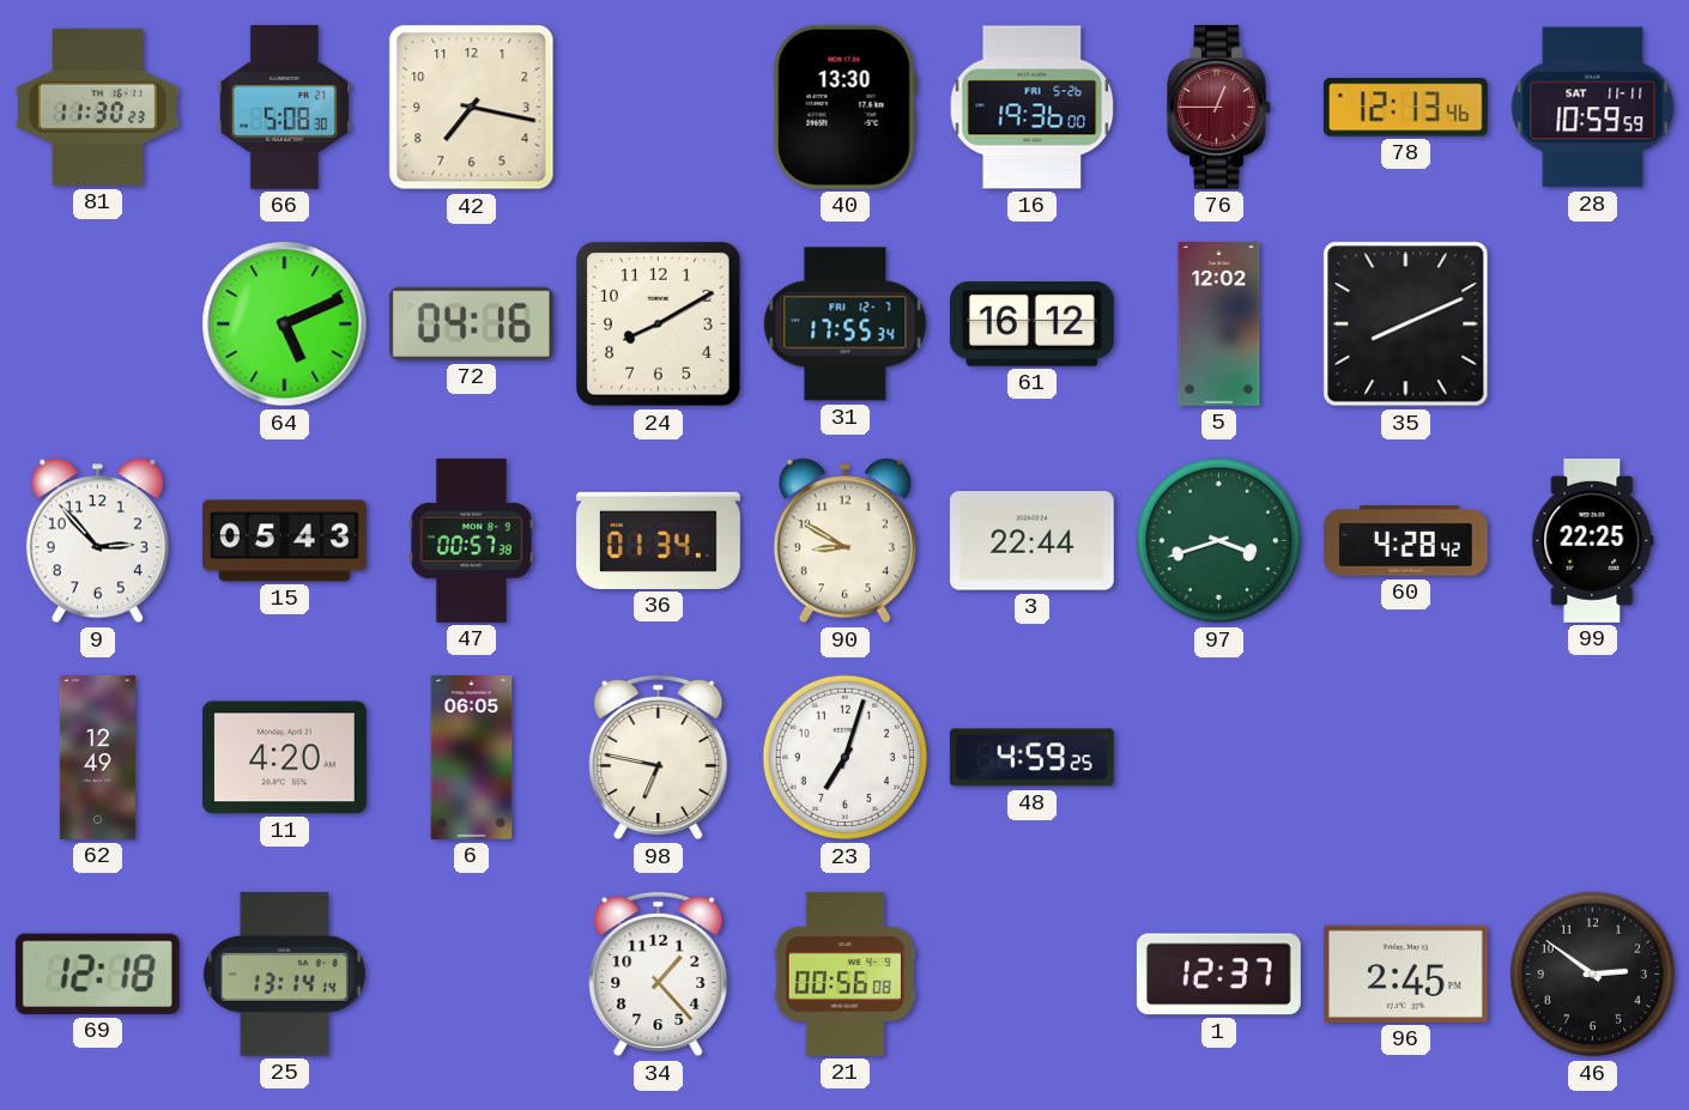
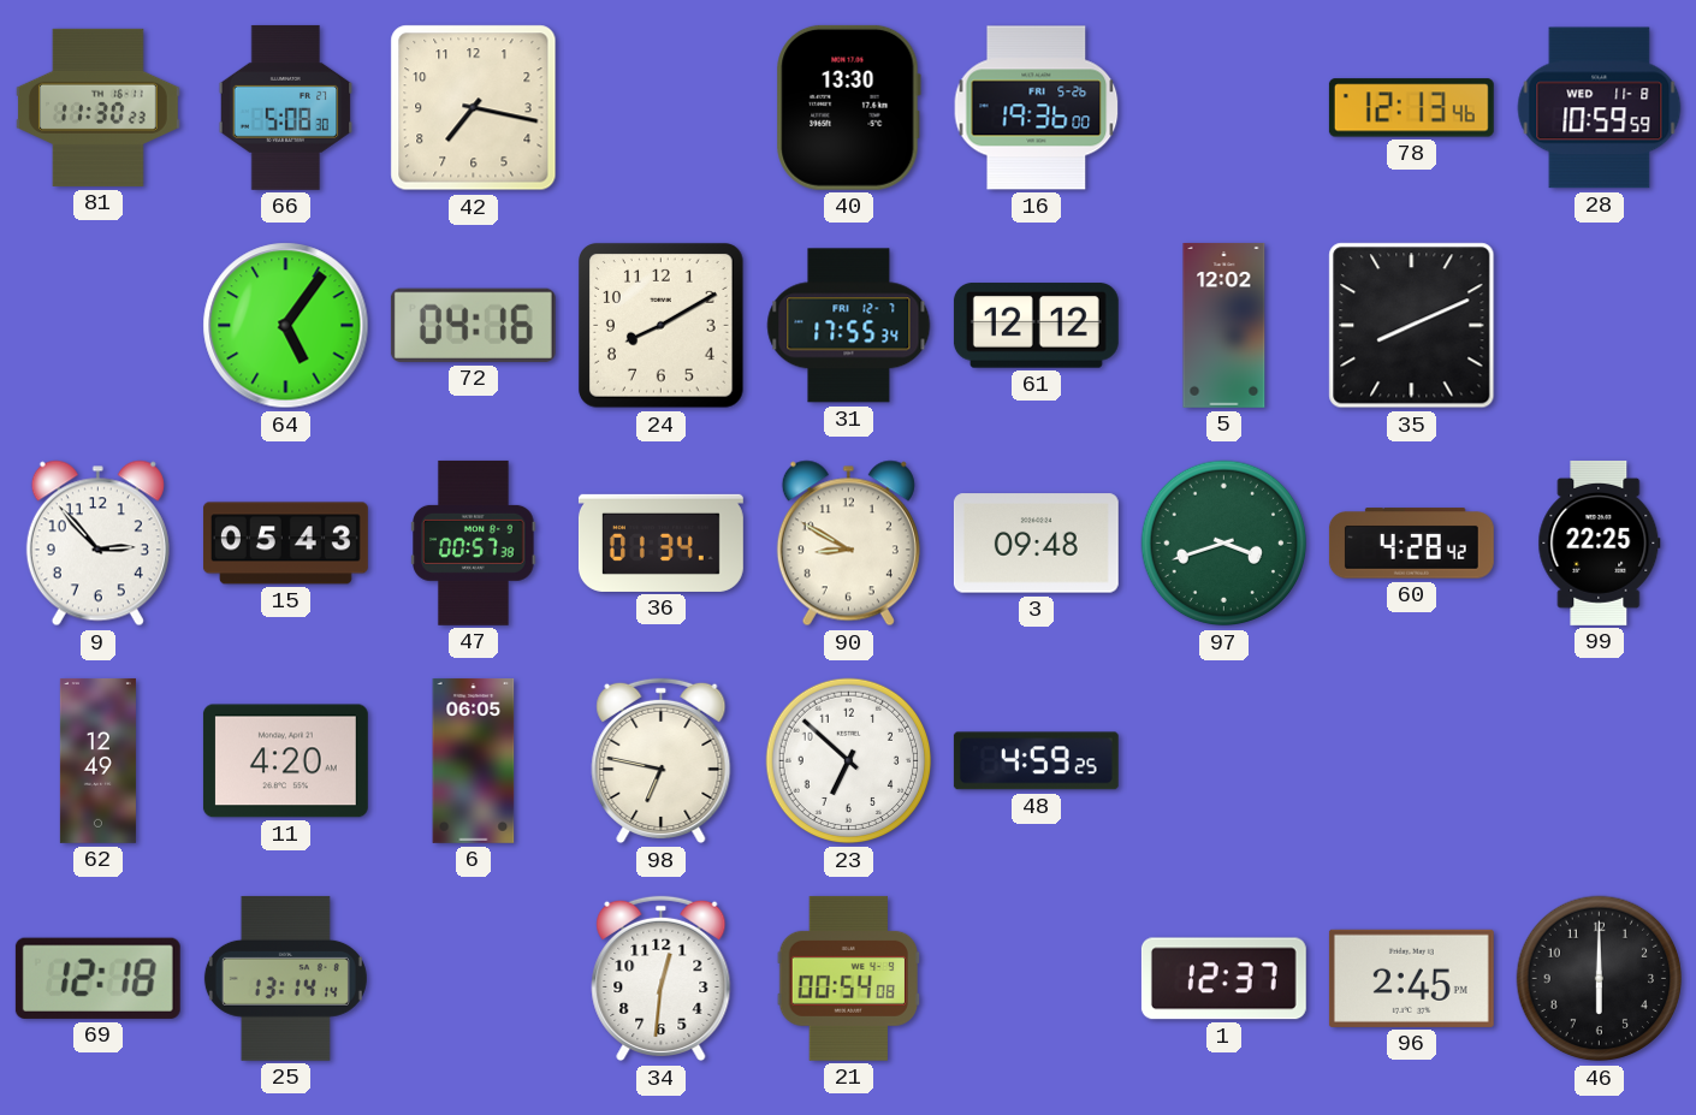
76: 12:45 -> none (1219, 107)
28 date: SAT 11-11 -> WED 11-8 (1600, 108)
64: 5:11 -> 5:06 (286, 326)
61: 16:12 -> 12:12 (1036, 326)
3: 22:44 -> 09:48 (1036, 544)
23: 7:03 -> 6:52 (849, 761)
34: 1:23 -> 12:31 (662, 979)
21: 00:56 -> 00:54 (848, 978)
46: 2:51 -> 6:00 (1600, 979)
